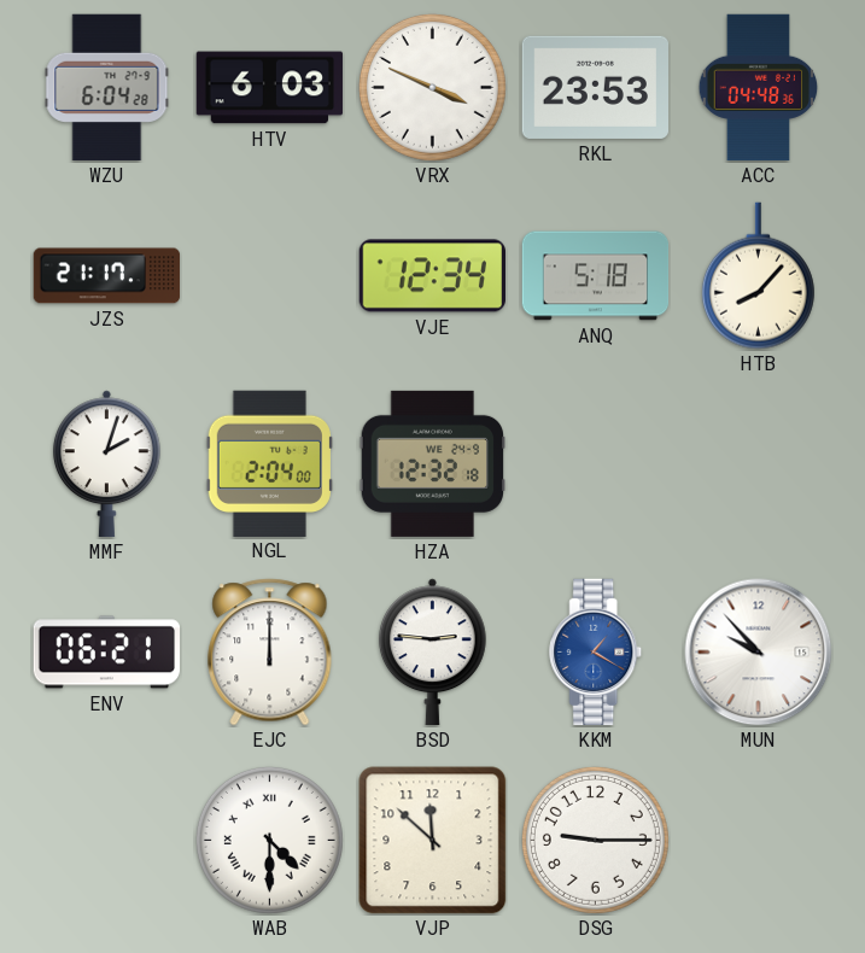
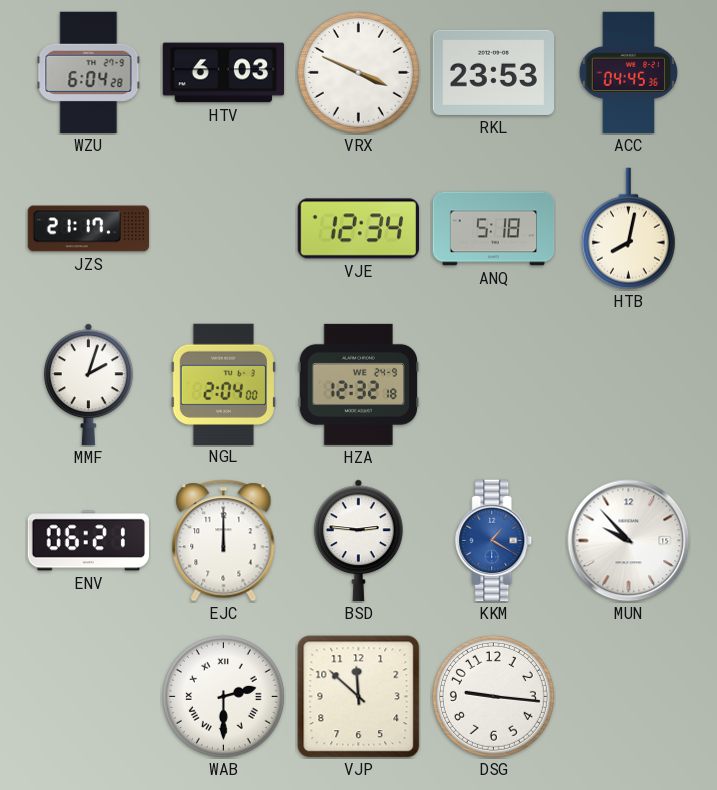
ACC: 04:48 -> 04:45 (629, 73)
HTB: 8:07 -> 8:02 (628, 229)
WAB: 4:30 -> 2:30 (223, 696)
DSG: 9:15 -> 9:16 (493, 696)
